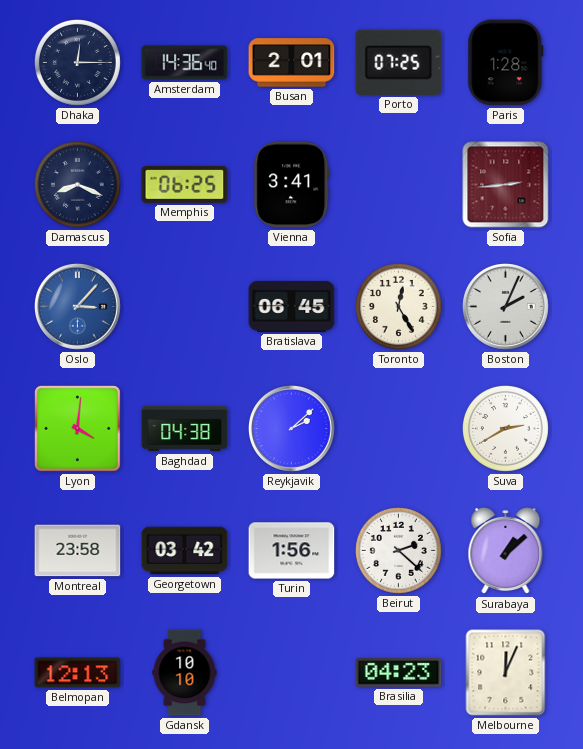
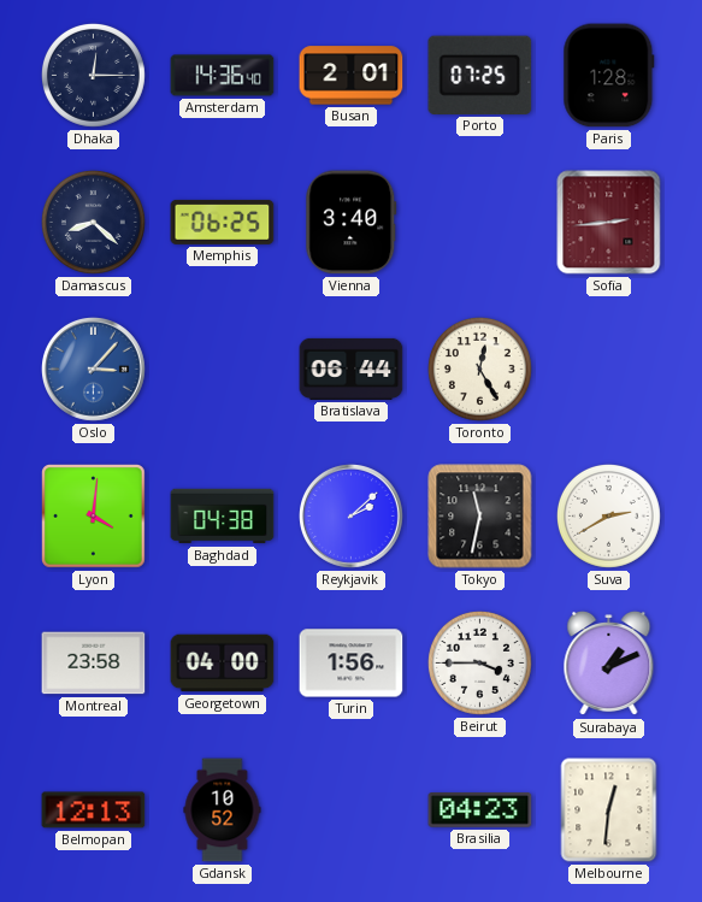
Damascus: 8:19 -> 8:22 (93, 222)
Vienna: 3:41 -> 3:40 (352, 223)
Bratislava: 06:45 -> 06:44 (352, 369)
Boston: 2:04 -> none (506, 307)
Tokyo: none -> 11:32 (480, 517)
Georgetown: 03:42 -> 04:00 (223, 664)
Beirut: 2:22 -> 3:45 (479, 662)
Surabaya: 1:08 -> 1:11 (609, 664)
Gdansk: 10:10 -> 10:52 (223, 810)
Melbourne: 12:04 -> 12:31 (609, 810)
